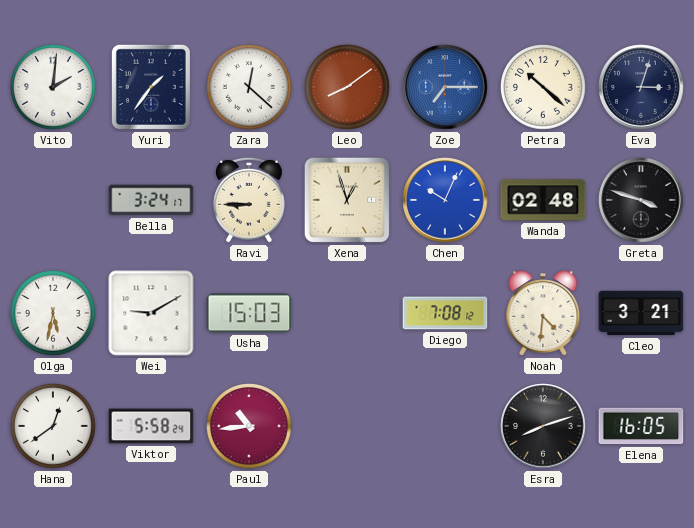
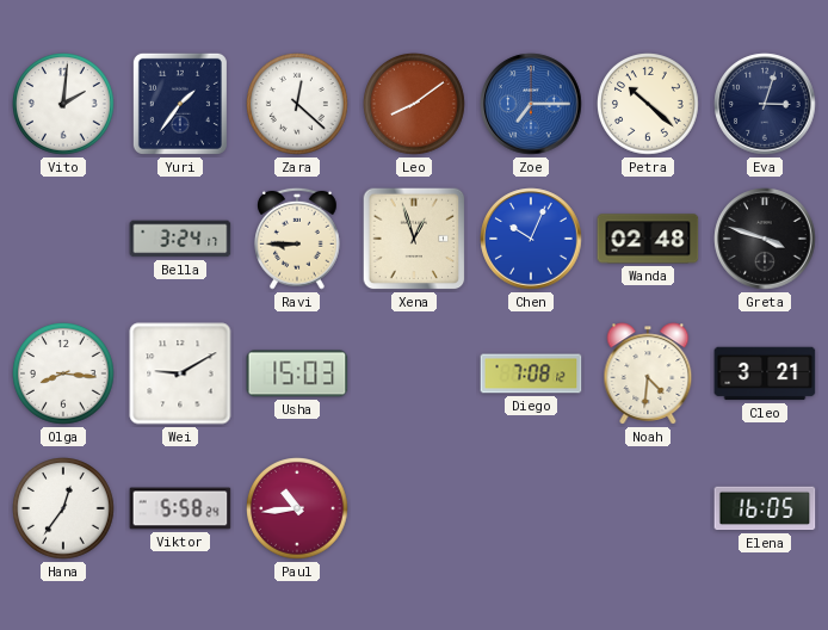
Olga: 5:32 -> 8:16 (64, 375)
Hana: 12:39 -> 12:36 (64, 509)
Esra: 8:12 -> none (543, 426)
